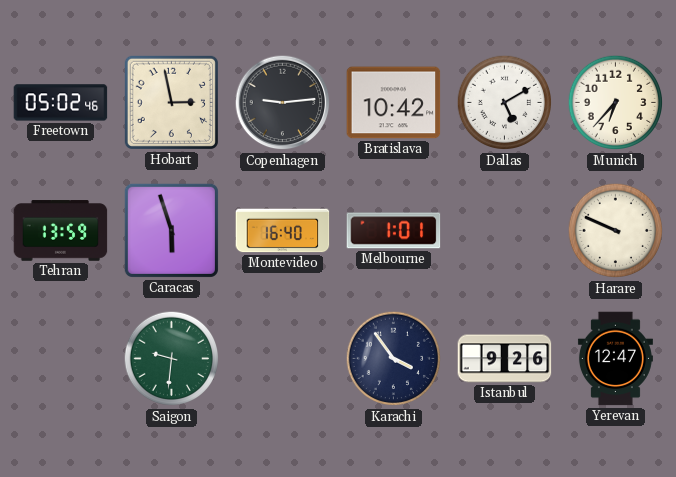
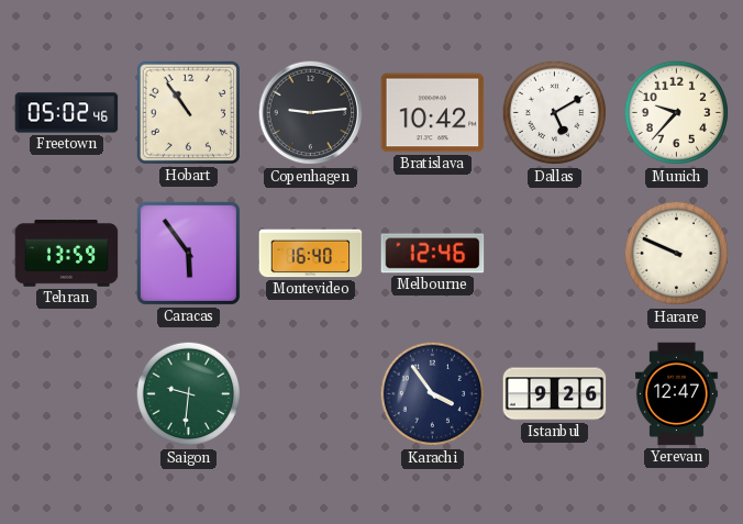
Hobart: 2:58 -> 10:54 (188, 112)
Munich: 6:37 -> 9:37 (677, 113)
Caracas: 5:57 -> 5:54 (188, 253)
Melbourne: 1:01 -> 12:46 (433, 254)
